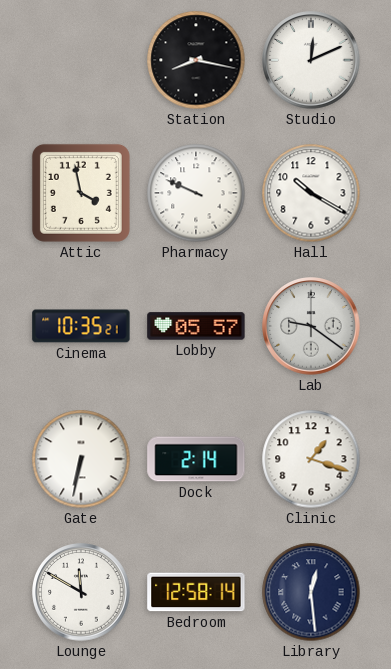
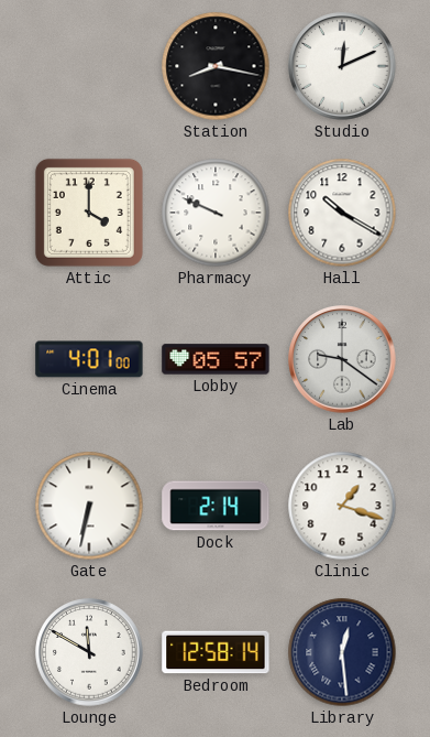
Attic: 3:58 -> 4:00 (89, 213)
Cinema: 10:35 -> 4:01 (89, 359)
